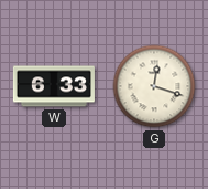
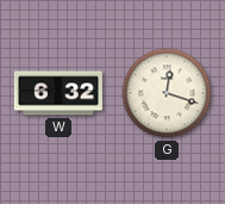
W: 6:33 -> 6:32 (58, 93)
